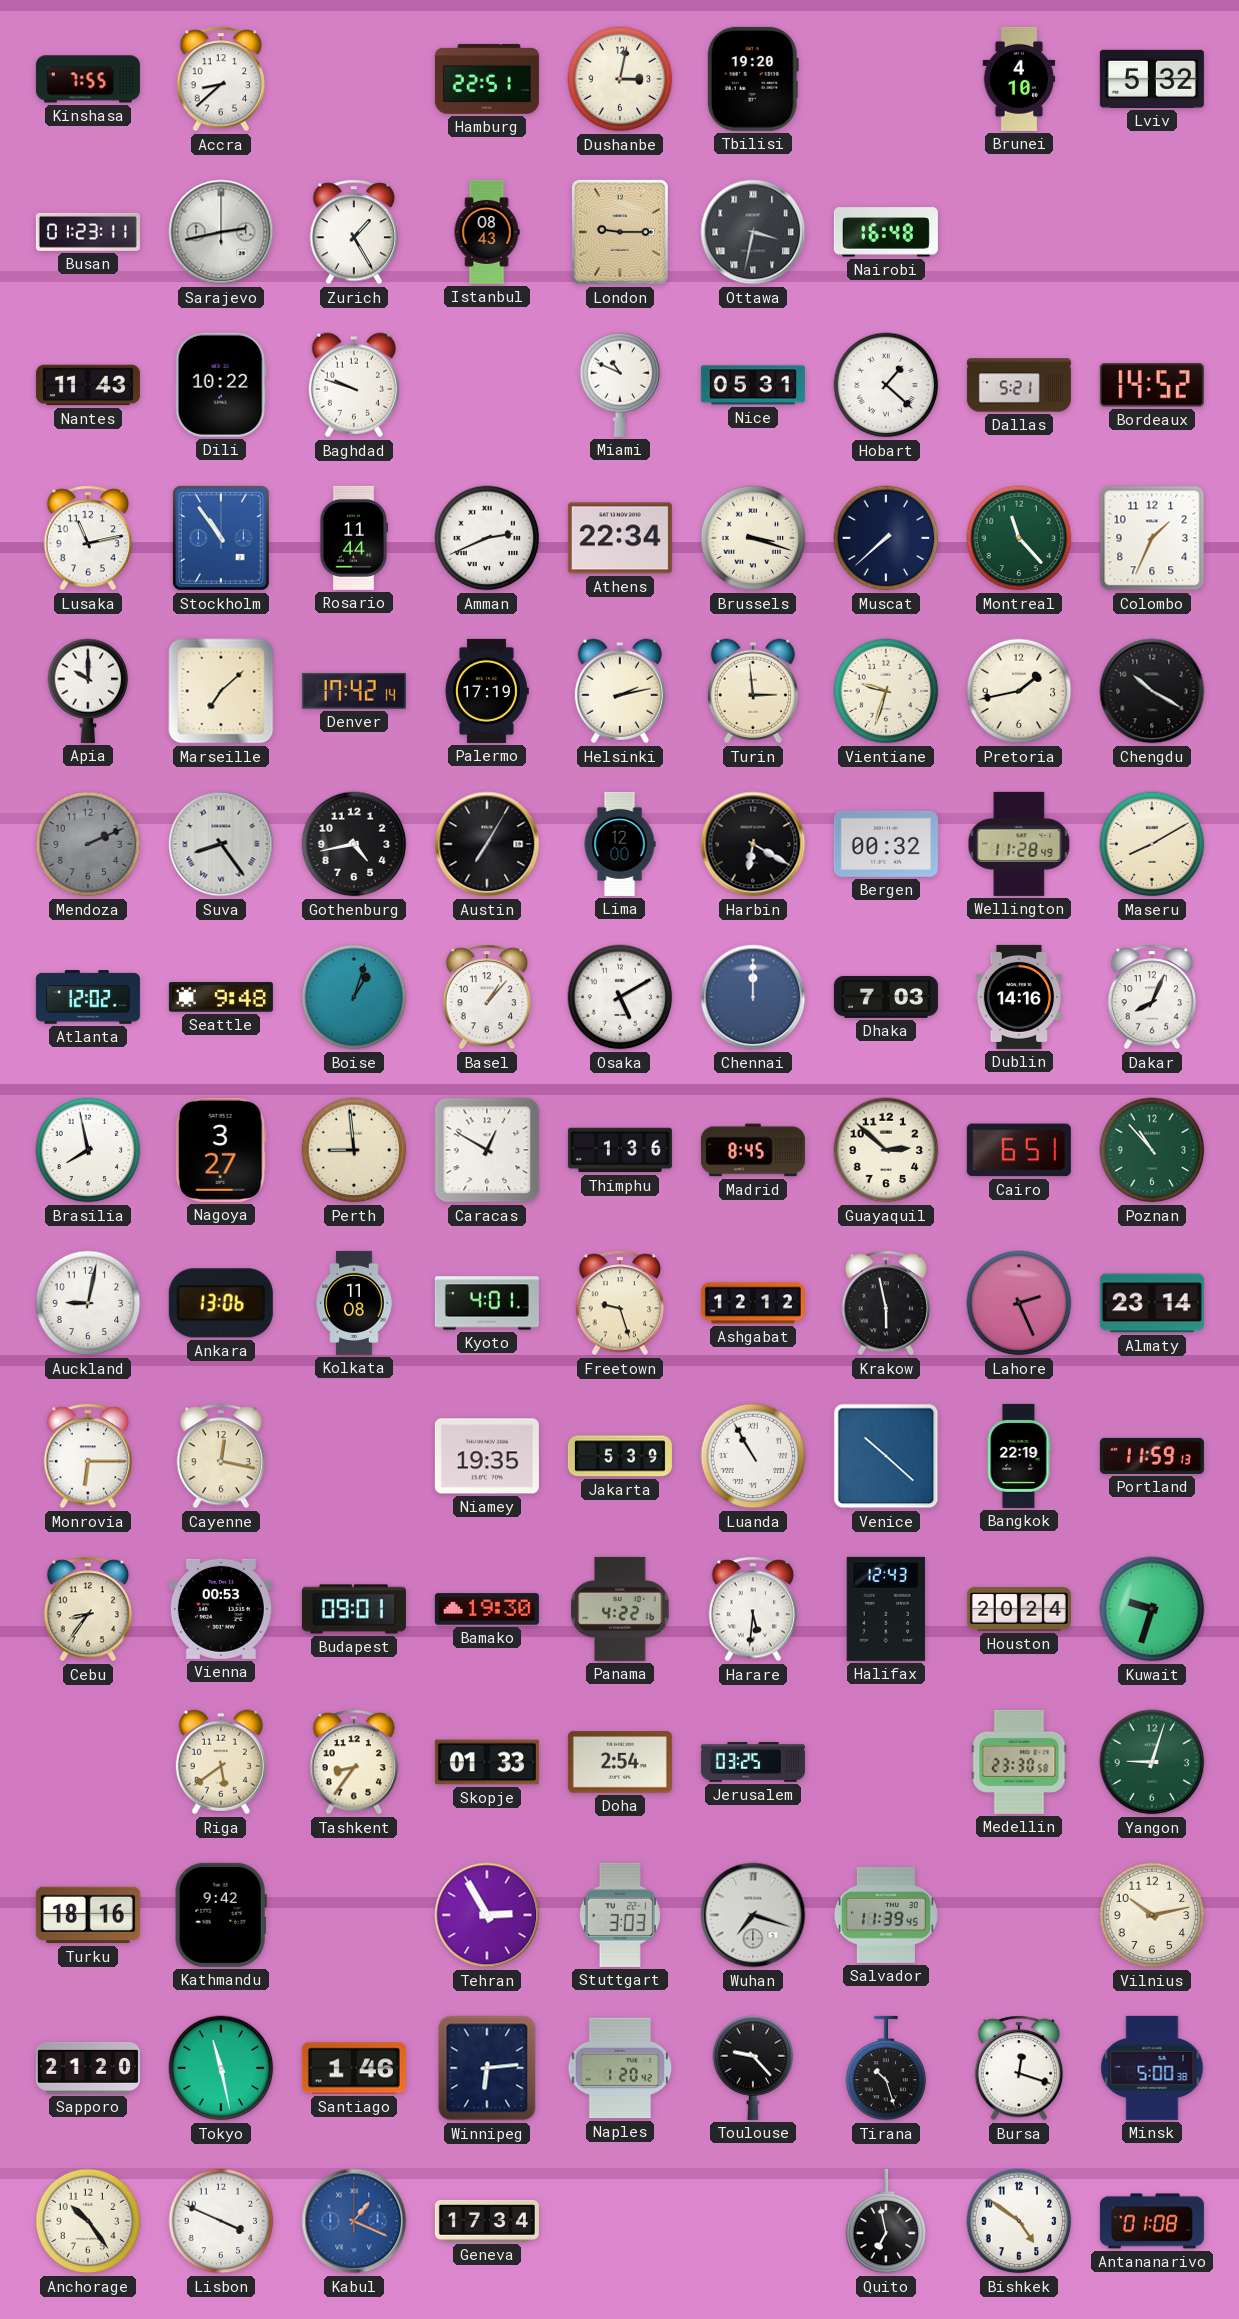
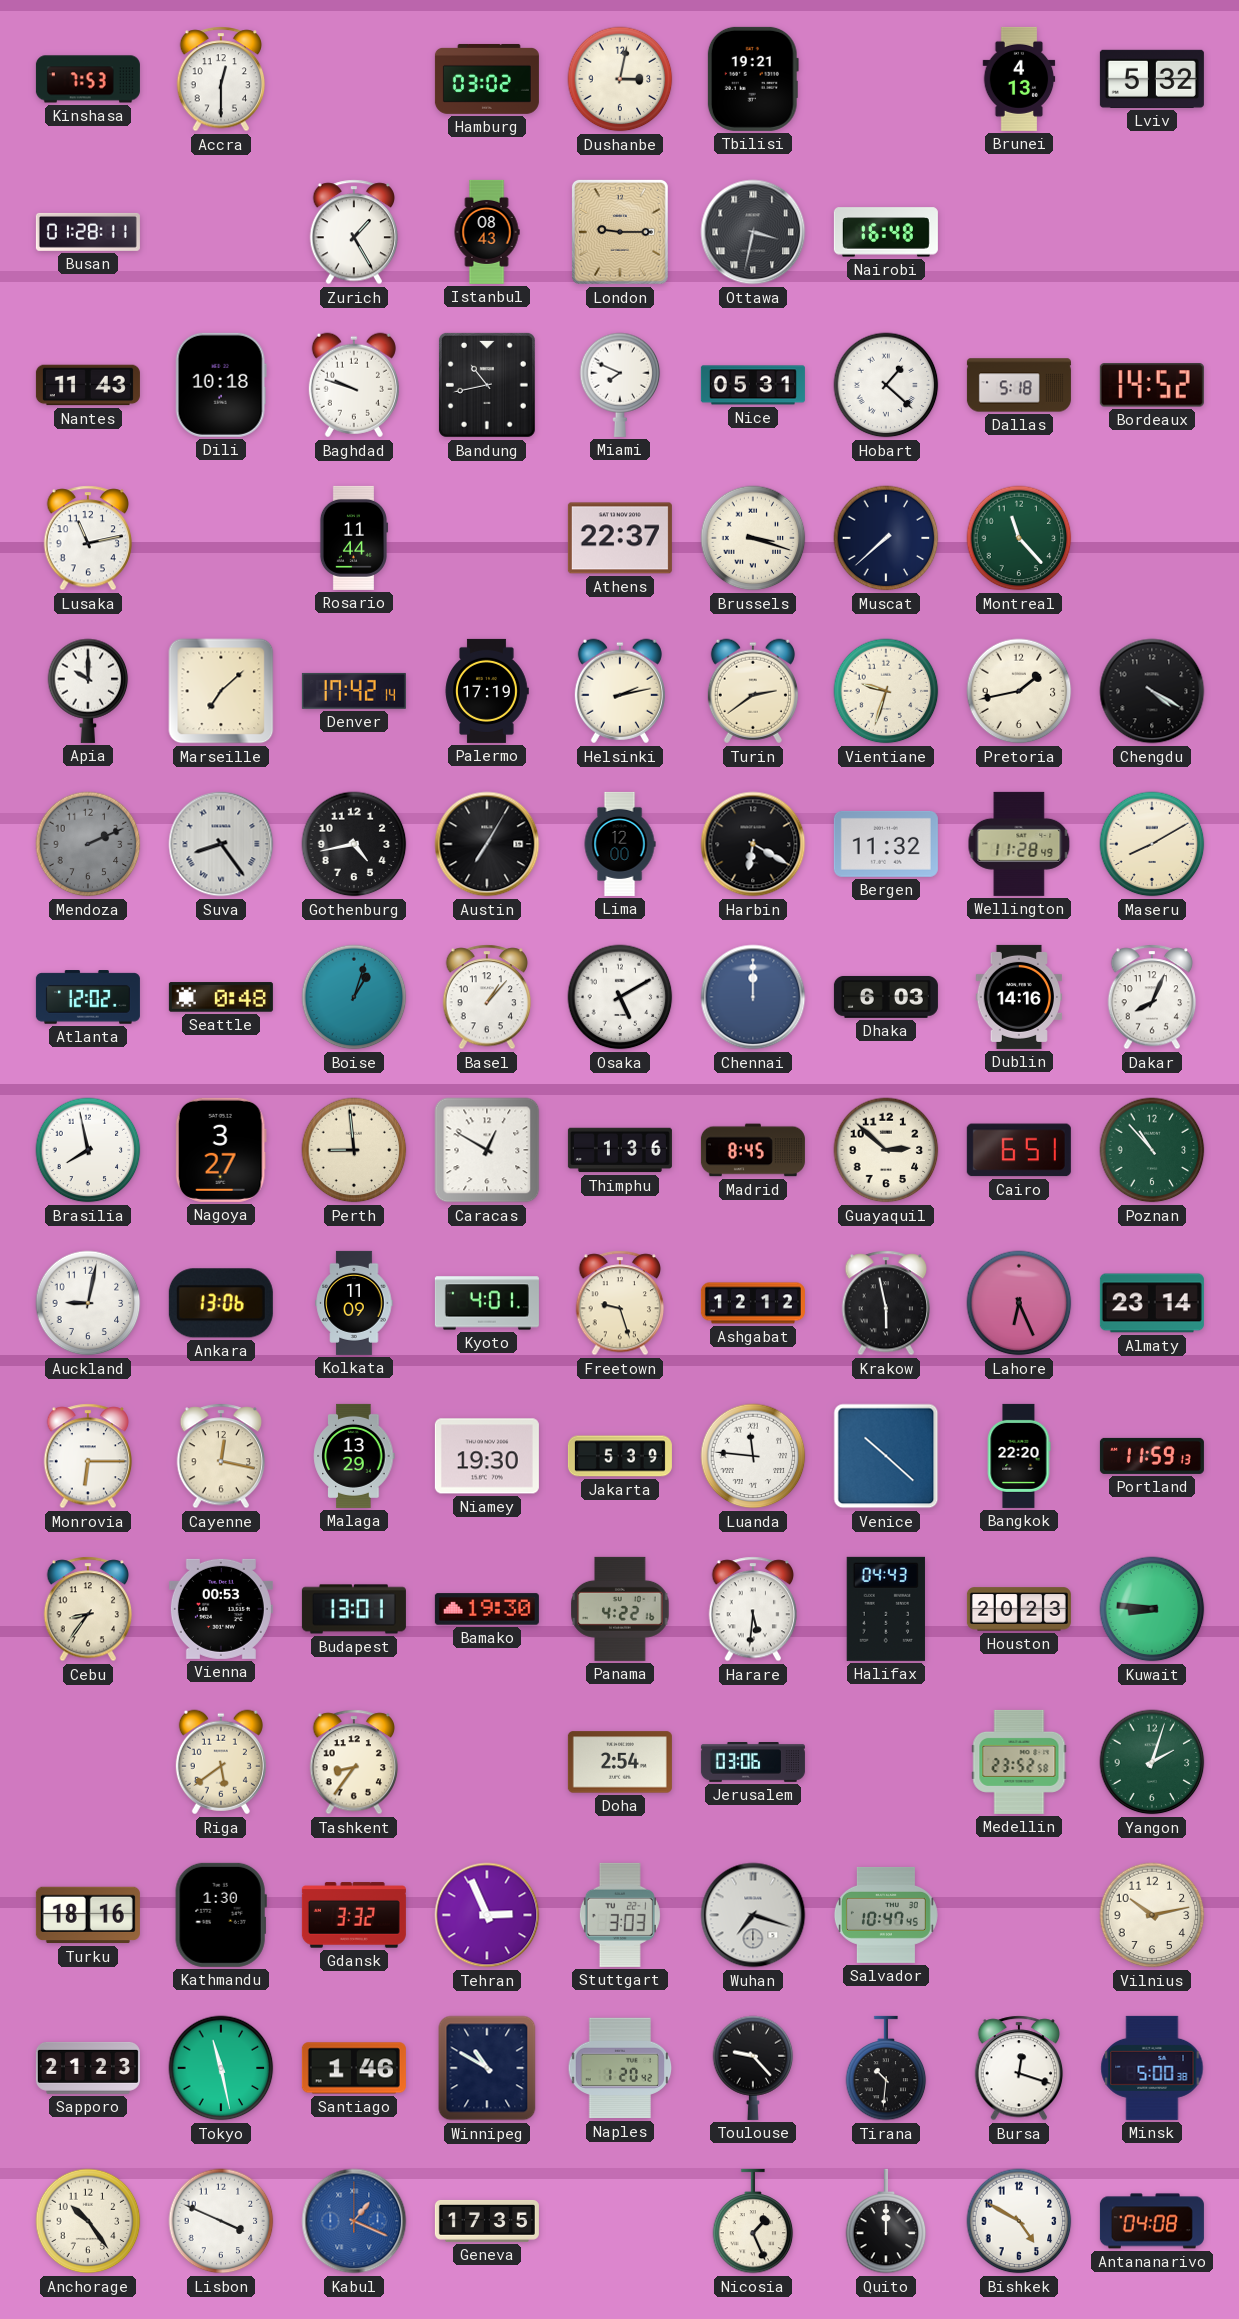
Kinshasa: 7:55 -> 7:53 (88, 79)
Accra: 8:38 -> 12:30 (221, 79)
Hamburg: 22:51 -> 03:02 (487, 79)
Tbilisi: 19:20 -> 19:21 (753, 79)
Brunei: 4:10 -> 4:13 (1019, 79)
Busan: 01:23 -> 01:28 (88, 232)
Sarajevo: 2:43 -> none (221, 232)
Dili: 10:22 -> 10:18 (221, 385)
Bandung: none -> 10:43 (487, 385)
Miami: 10:49 -> 7:49 (620, 385)
Dallas: 5:21 -> 5:18 (1019, 385)
Stockholm: 10:54 -> none (221, 538)
Amman: 2:41 -> none (487, 538)
Athens: 22:34 -> 22:37 (620, 538)
Colombo: 1:34 -> none (1152, 538)
Turin: 2:59 -> 2:39 (753, 691)
Chengdu: 10:20 -> 4:20 (1152, 691)
Bergen: 00:32 -> 11:32 (886, 844)
Seattle: 9:48 -> 0:48 (221, 997)
Dhaka: 7:03 -> 6:03 (886, 997)
Kolkata: 11:08 -> 11:09 (354, 1303)
Lahore: 2:26 -> 6:26 (1019, 1303)
Malaga: none -> 13:29 (354, 1456)
Niamey: 19:35 -> 19:30 (487, 1456)
Luanda: 10:55 -> 11:46 (753, 1456)
Bangkok: 22:19 -> 22:20 (1019, 1456)
Budapest: 09:01 -> 13:01 (354, 1609)
Halifax: 12:43 -> 04:43 (886, 1609)
Houston: 20:24 -> 20:23 (1019, 1609)
Kuwait: 9:33 -> 8:46 (1152, 1609)
Skopje: 01:33 -> none (487, 1762)
Jerusalem: 03:25 -> 03:06 (753, 1763)
Medellin: 23:30 -> 23:52 (1019, 1762)
Yangon: 9:03 -> 2:03 (1152, 1762)
Kathmandu: 9:42 -> 1:30 (221, 1915)
Gdansk: none -> 3:32 (354, 1915)
Tehran: 2:55 -> 2:56 (487, 1915)
Salvador: 11:39 -> 10:47 (886, 1915)
Sapporo: 21:20 -> 21:23 (88, 2068)
Winnipeg: 6:14 -> 10:50 (487, 2068)
Tirana: 10:27 -> 10:31 (886, 2068)
Geneva: 17:34 -> 17:35 (487, 2221)
Nicosia: none -> 1:26 (753, 2221)
Quito: 6:58 -> 12:00 (886, 2221)
Bishkek: 4:51 -> 4:50 (1019, 2221)
Antananarivo: 01:08 -> 04:08 (1152, 2221)
